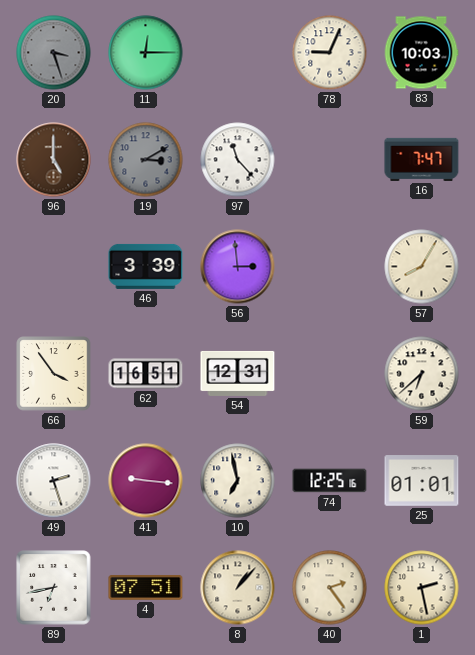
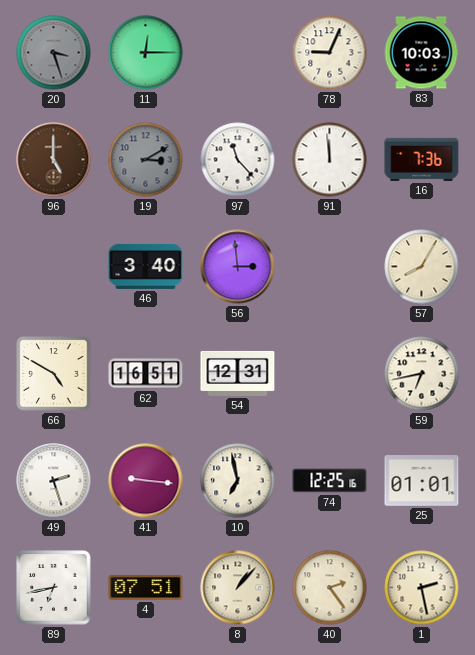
91: none -> 11:59 (330, 160)
16: 7:47 -> 7:36 (422, 159)
46: 3:39 -> 3:40 (146, 266)
66: 3:54 -> 4:50 (54, 374)
59: 6:38 -> 6:43 (422, 374)
